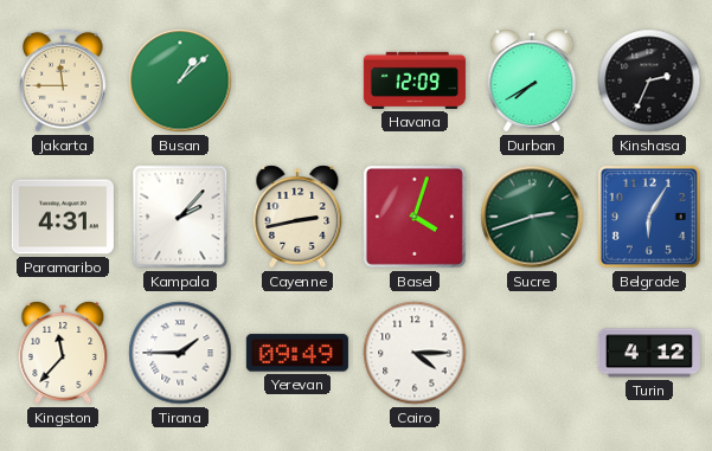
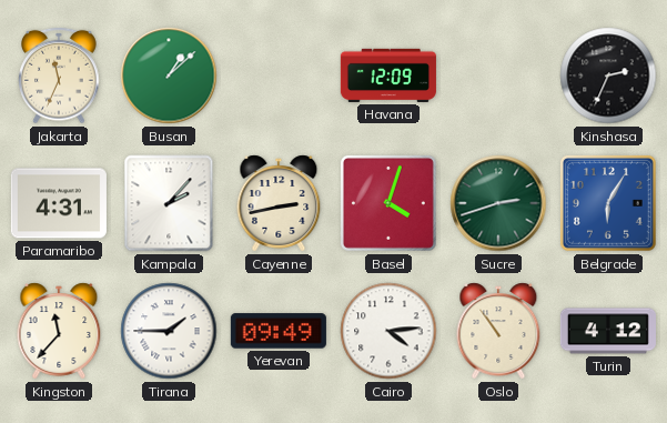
Jakarta: 11:45 -> 11:34 (59, 75)
Durban: 7:40 -> none (532, 80)
Cairo: 4:15 -> 4:14 (388, 331)
Oslo: none -> 10:54 (498, 331)
